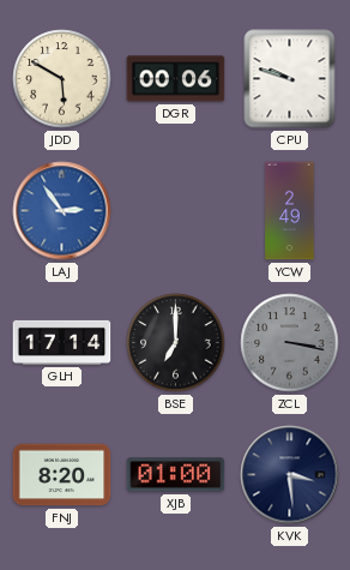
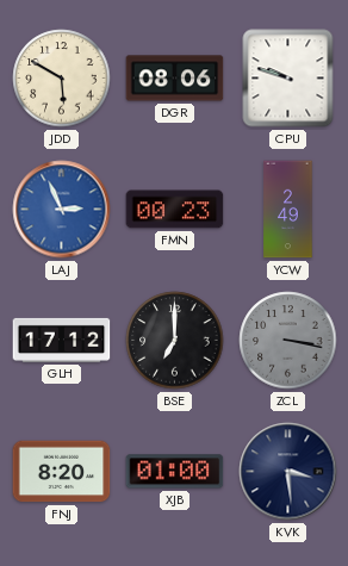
DGR: 00:06 -> 08:06 (175, 79)
LAJ: 2:54 -> 2:56 (62, 210)
FMN: none -> 00:23 (175, 210)
GLH: 17:14 -> 17:12 (62, 340)
